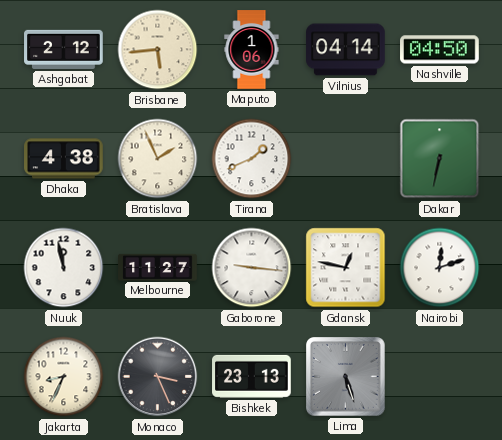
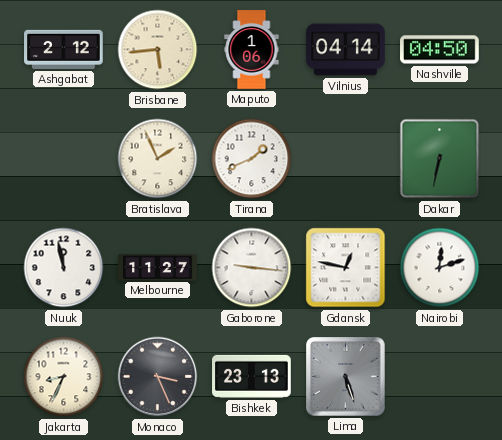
Dhaka: 4:38 -> none (64, 159)
